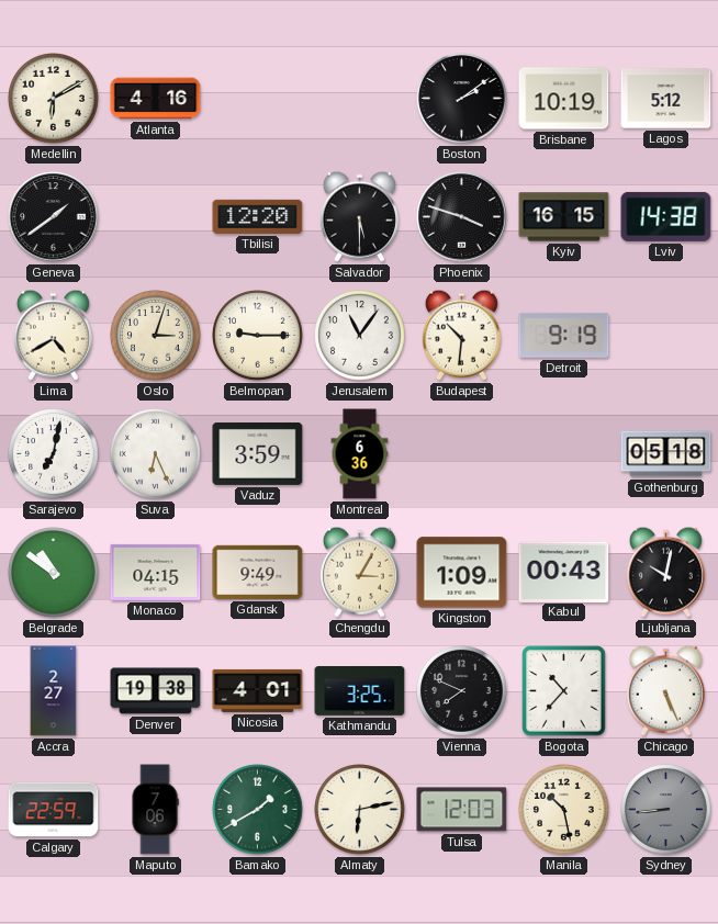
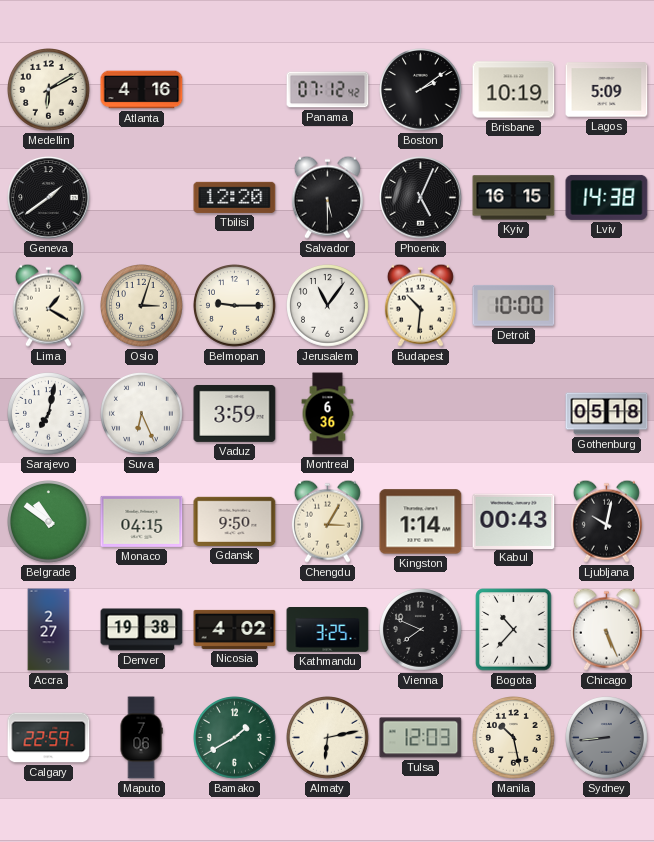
Panama: none -> 07:12 (328, 90)
Lagos: 5:12 -> 5:09 (607, 90)
Phoenix: 3:48 -> 5:04 (421, 198)
Lima: 4:40 -> 1:20 (48, 305)
Detroit: 9:19 -> 10:00 (514, 305)
Gdansk: 9:49 -> 9:50 (235, 521)
Kingston: 1:09 -> 1:14 (421, 522)
Nicosia: 4:01 -> 4:02 (235, 629)
